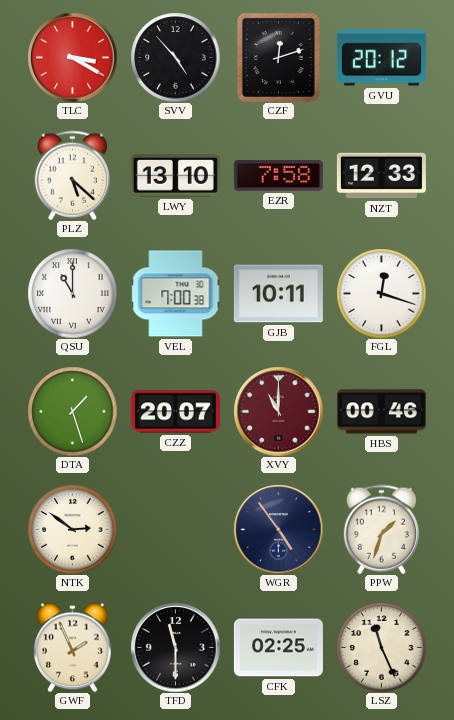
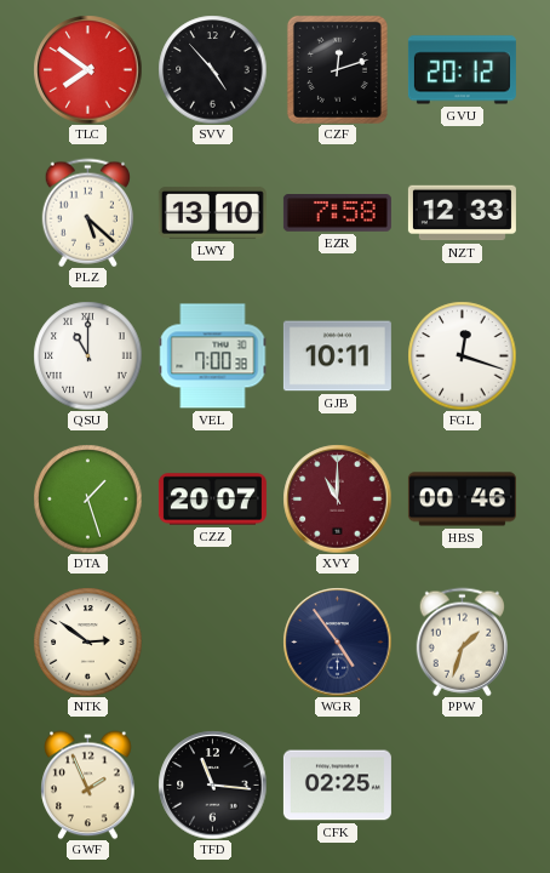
TLC: 3:20 -> 7:51 (87, 69)
TFD: 11:30 -> 11:16 (212, 784)
LSZ: 11:26 -> none (381, 647)
